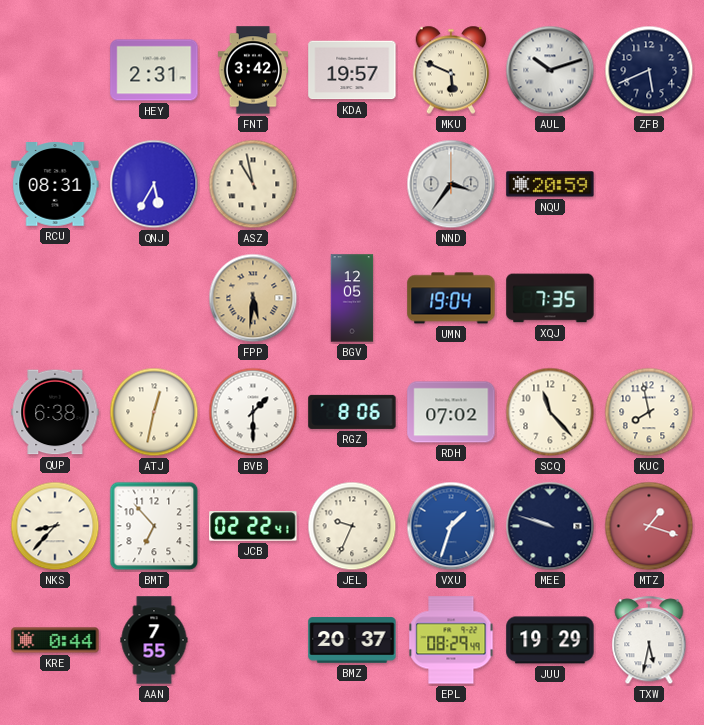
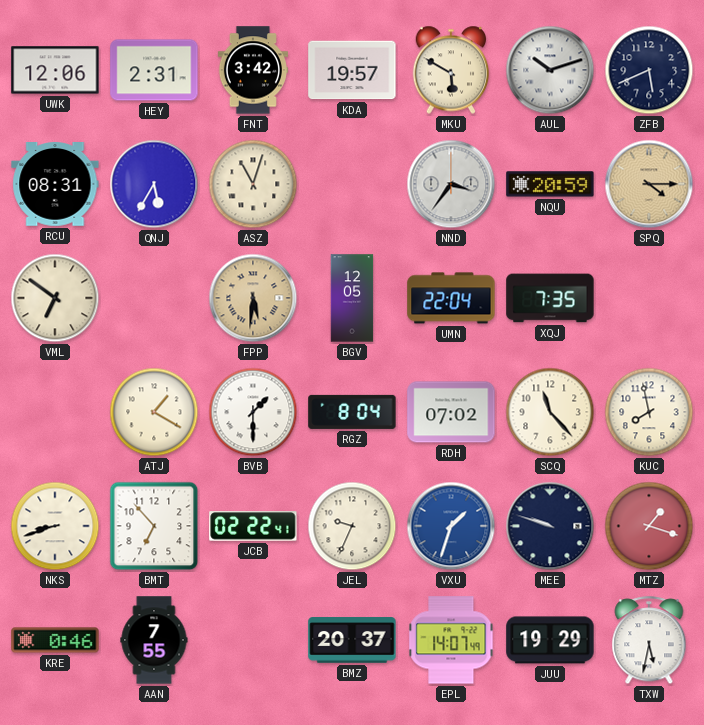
UWK: none -> 12:06 (55, 70)
MKU: 5:49 -> 5:50 (451, 70)
ASZ: 10:58 -> 11:03 (253, 184)
SPQ: none -> 4:15 (649, 184)
VML: none -> 6:51 (55, 298)
UMN: 19:04 -> 22:04 (451, 298)
QUP: 6:38 -> none (55, 412)
ATJ: 12:32 -> 1:20 (154, 412)
RGZ: 8:06 -> 8:04 (352, 412)
NKS: 8:37 -> 8:42 (55, 526)
KRE: 0:44 -> 0:46 (55, 640)
EPL: 08:29 -> 14:07 (451, 640)
